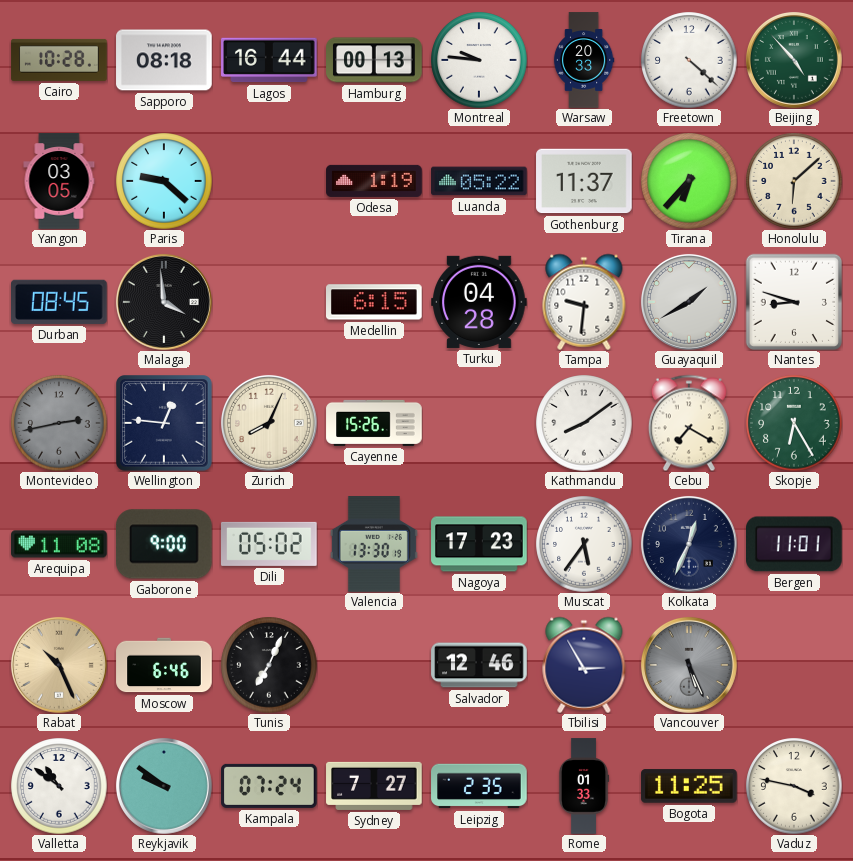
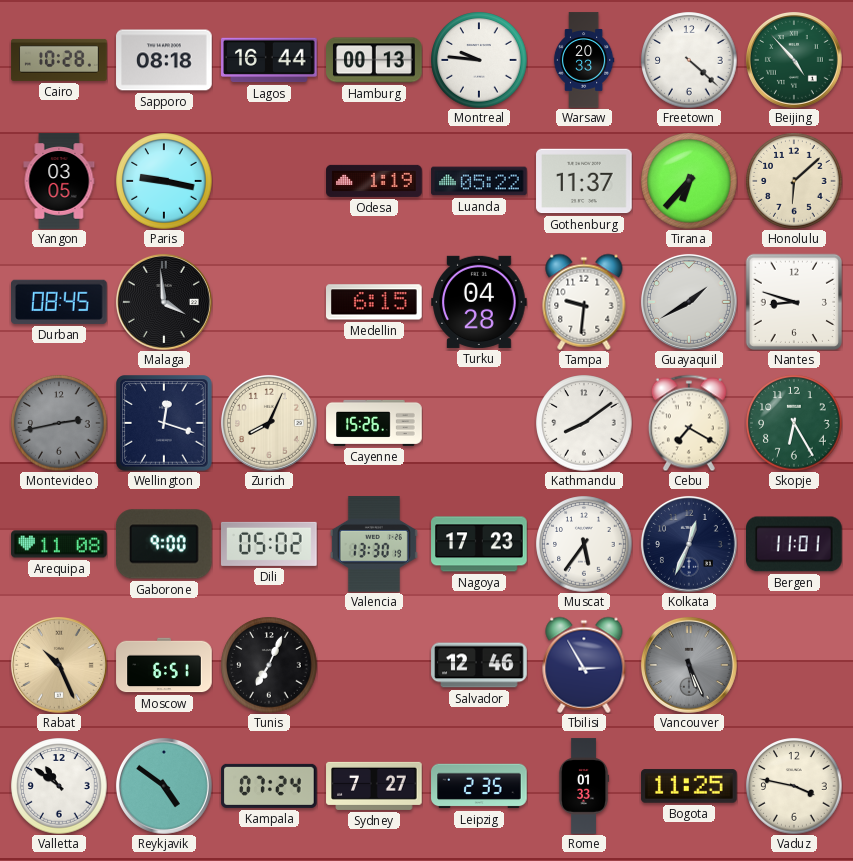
Paris: 9:22 -> 9:17 (164, 181)
Wellington: 12:46 -> 12:18 (164, 423)
Moscow: 6:46 -> 6:51 (164, 665)
Reykjavik: 9:51 -> 4:51 (164, 786)
